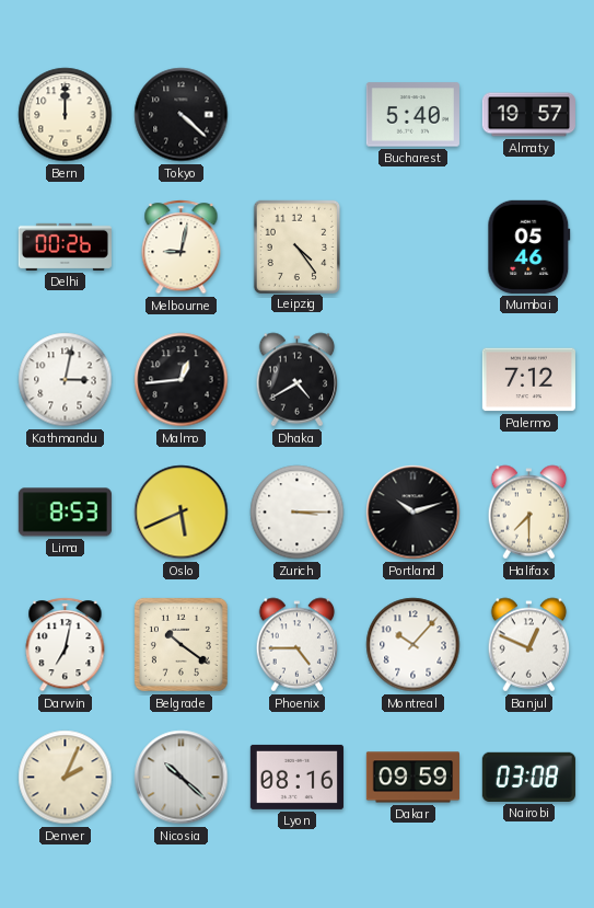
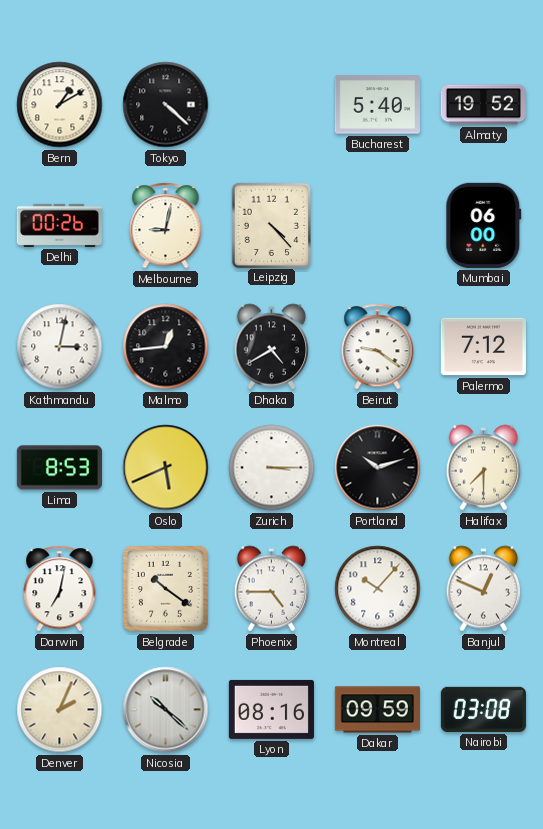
Bern: 12:00 -> 1:10 (60, 105)
Almaty: 19:57 -> 19:52 (483, 105)
Leipzig: 4:24 -> 4:23 (271, 225)
Mumbai: 05:46 -> 06:00 (484, 225)
Beirut: none -> 9:21 (378, 347)
